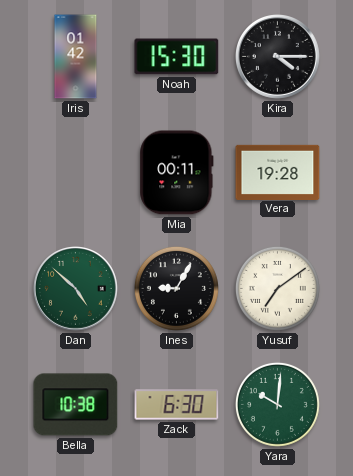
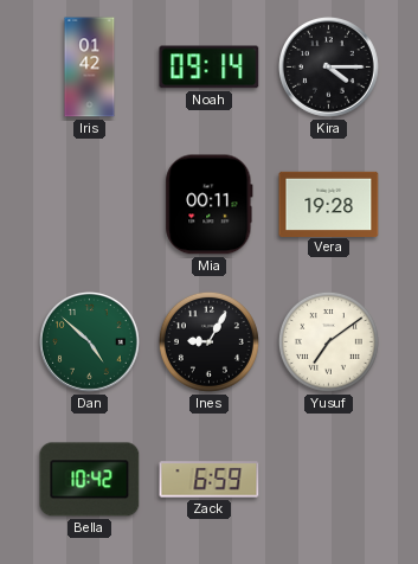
Noah: 15:30 -> 09:14 (210, 68)
Bella: 10:38 -> 10:42 (90, 480)
Zack: 6:30 -> 6:59 (210, 480)
Yara: 10:01 -> none (277, 404)
